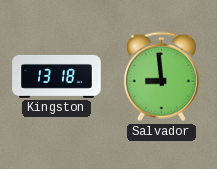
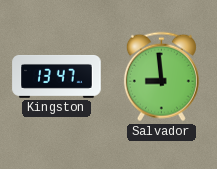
Kingston: 13:18 -> 13:47 (57, 76)
